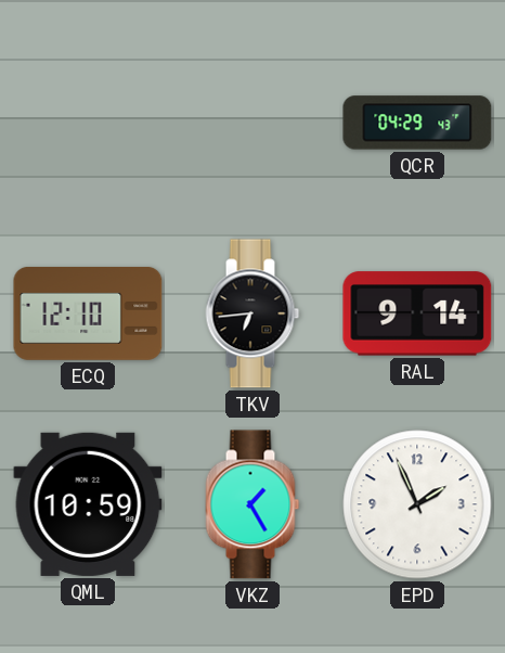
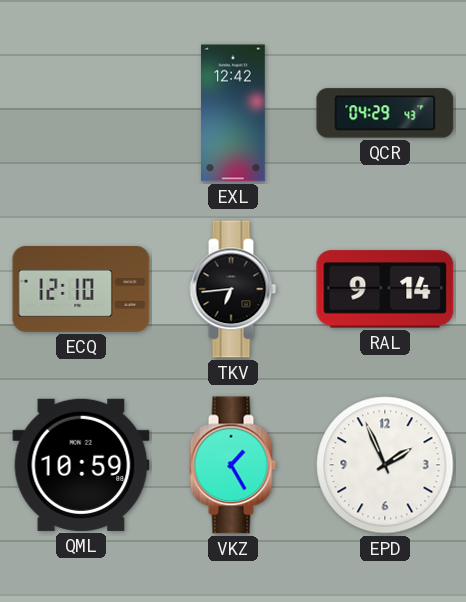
EXL: none -> 12:42 (233, 113)
